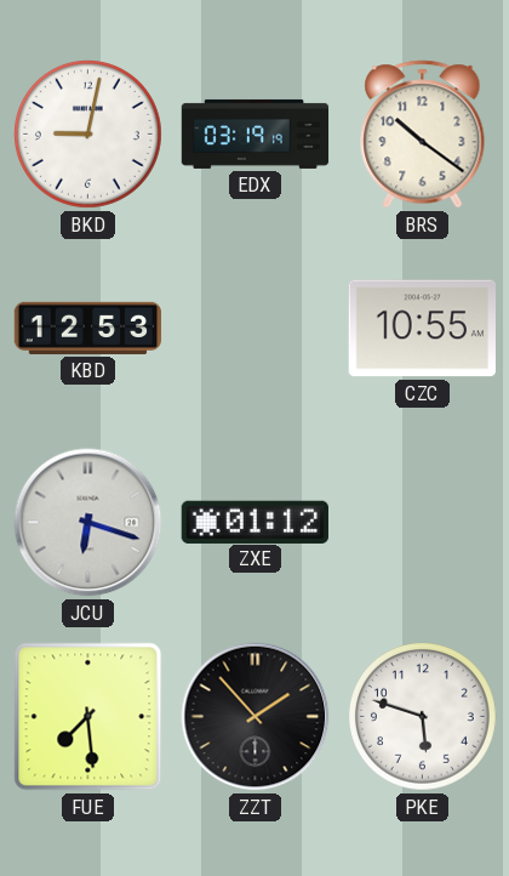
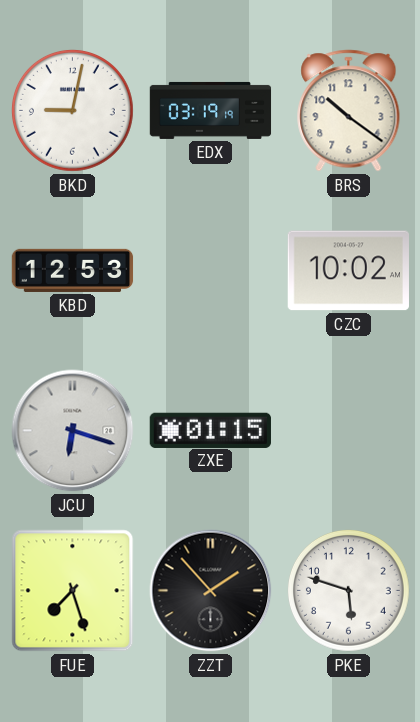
CZC: 10:55 -> 10:02 (348, 271)
ZXE: 01:12 -> 01:15 (210, 430)
FUE: 7:29 -> 7:27 (73, 591)
